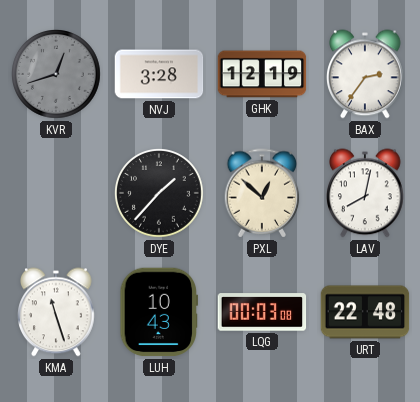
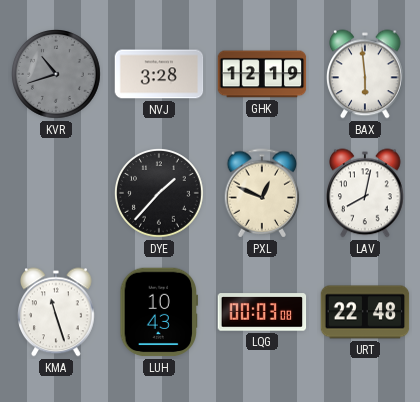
KVR: 12:42 -> 10:42 (57, 75)
BAX: 2:36 -> 5:59 (366, 74)
PXL: 12:52 -> 12:49 (262, 193)
